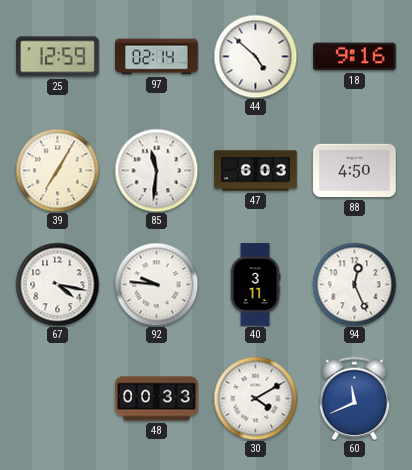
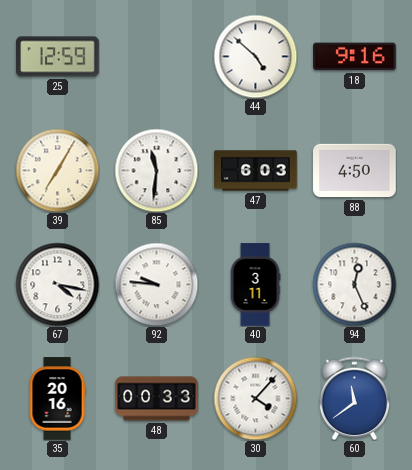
97: 02:14 -> none (157, 57)
35: none -> 20:16 (57, 399)
30: 4:10 -> 4:07 (255, 398)
60: 11:41 -> 11:39 (355, 398)
